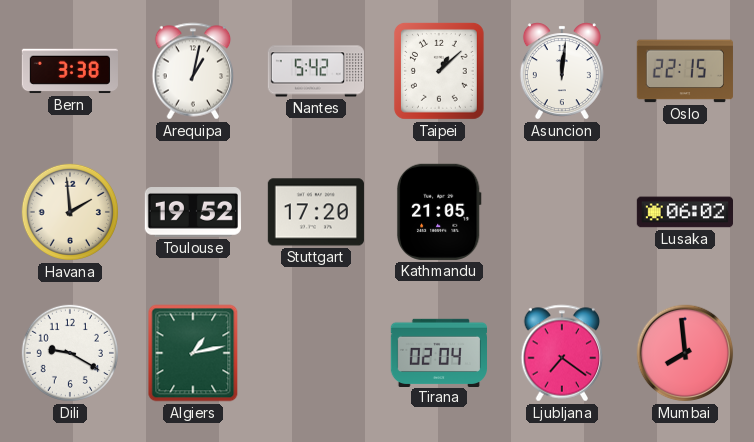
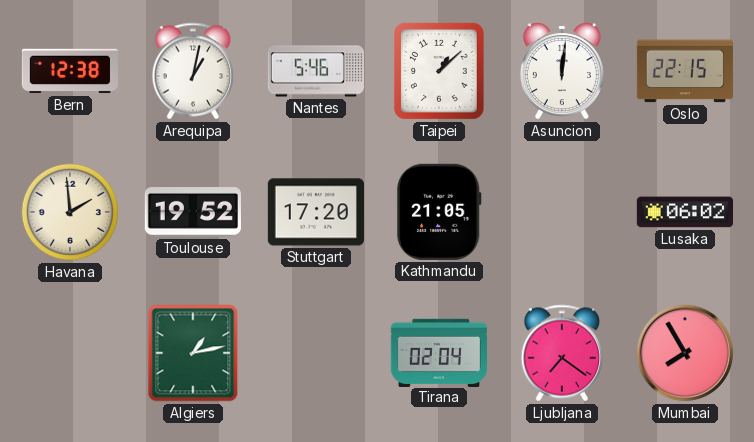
Bern: 3:38 -> 12:38 (70, 71)
Nantes: 5:42 -> 5:46 (315, 71)
Dili: 9:20 -> none (70, 353)
Mumbai: 7:59 -> 7:55 (685, 353)
